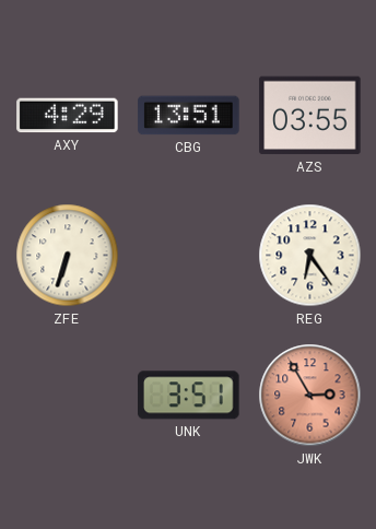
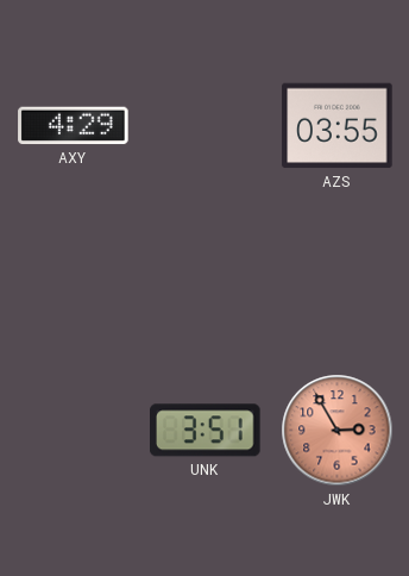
CBG: 13:51 -> none (189, 116)
ZFE: 6:33 -> none (68, 256)
REG: 6:24 -> none (310, 256)
